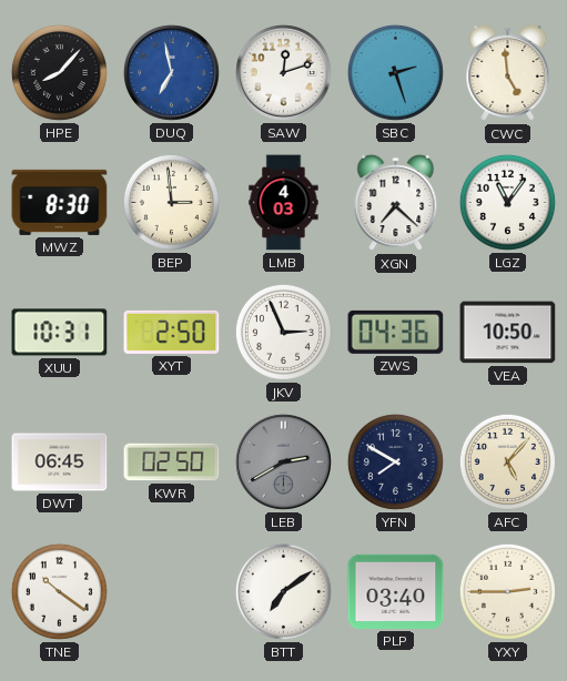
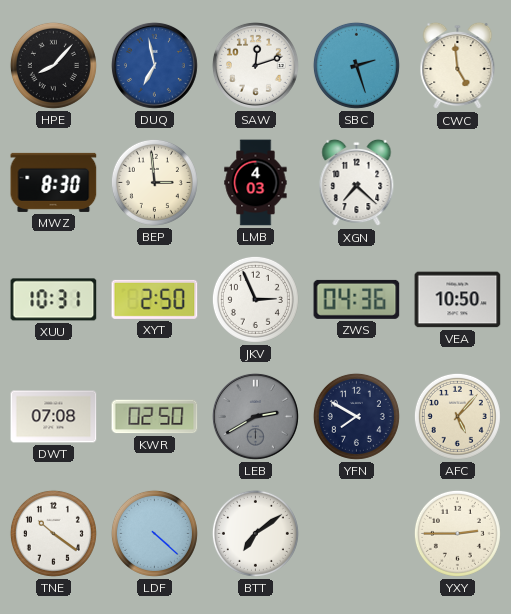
LGZ: 11:06 -> none (507, 202)
DWT: 06:45 -> 07:08 (54, 417)
LDF: none -> 4:22 (154, 533)
PLP: 03:40 -> none (396, 591)
